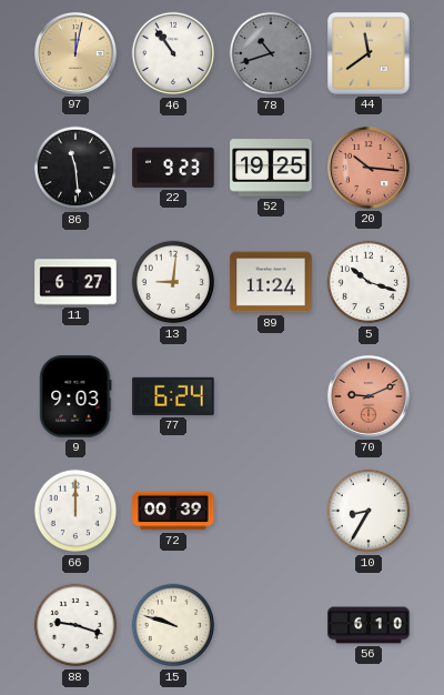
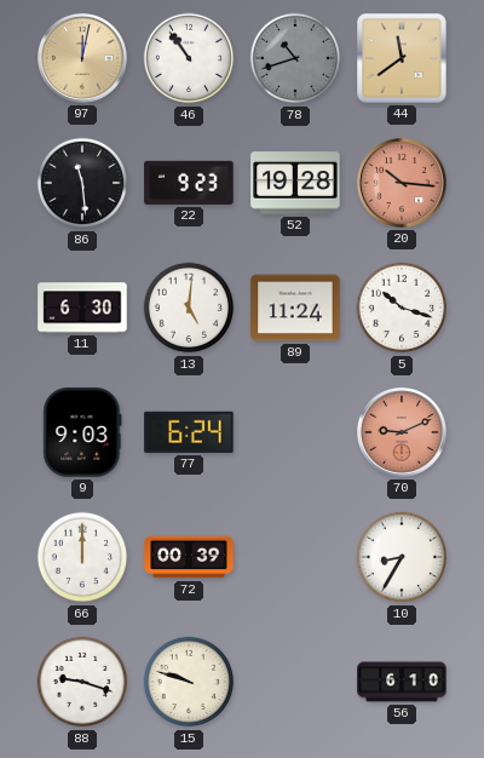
52: 19:25 -> 19:28 (295, 183)
11: 6:27 -> 6:30 (82, 308)
13: 9:01 -> 5:01 (189, 308)
